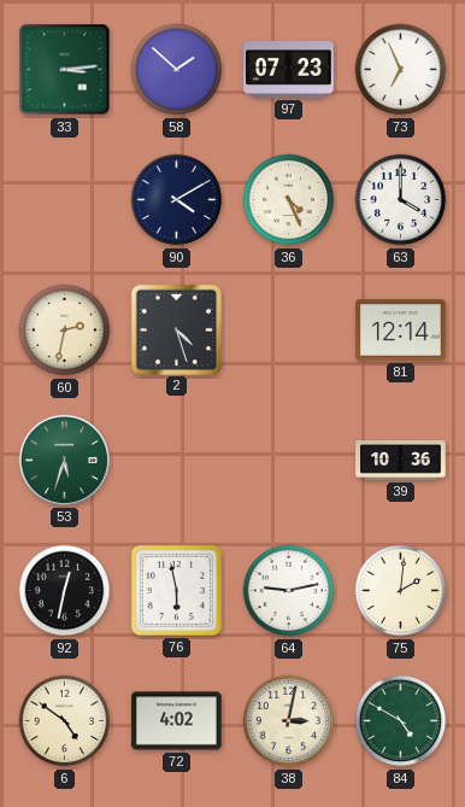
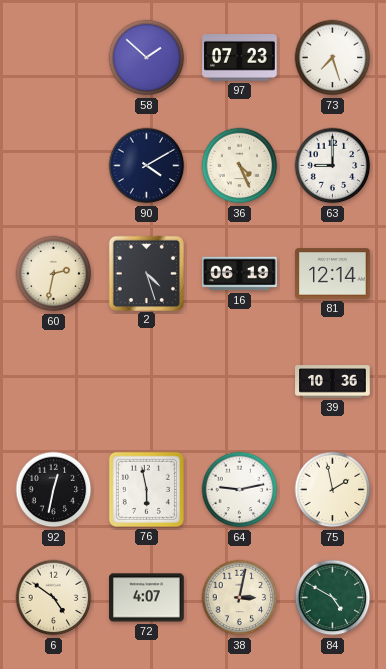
33: 3:14 -> none (65, 70)
73: 6:56 -> 7:27 (333, 58)
63: 4:00 -> 9:00 (333, 166)
16: none -> 06:19 (240, 274)
53: 5:33 -> none (64, 460)
75: 2:01 -> 1:58 (333, 490)
72: 4:02 -> 4:07 (147, 598)
